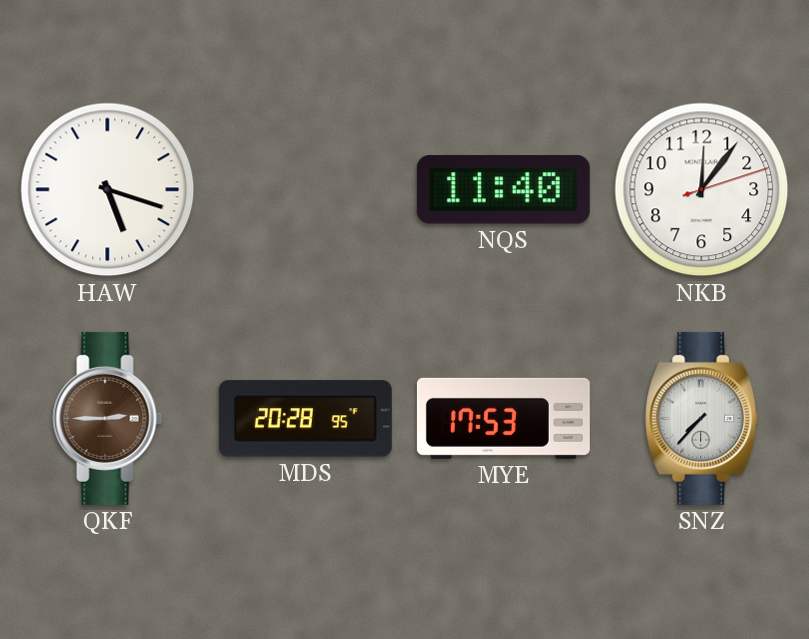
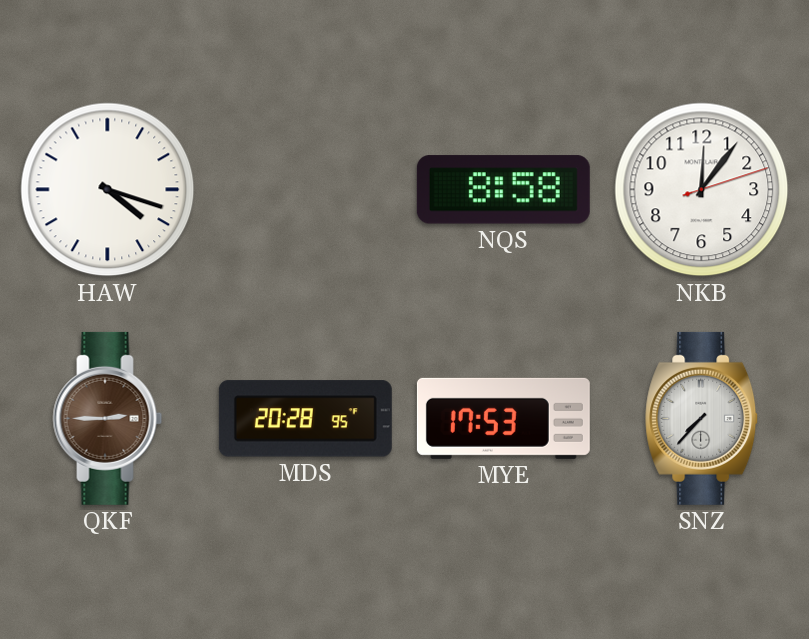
HAW: 5:18 -> 4:18 (108, 190)
NQS: 11:40 -> 8:58 (503, 190)
